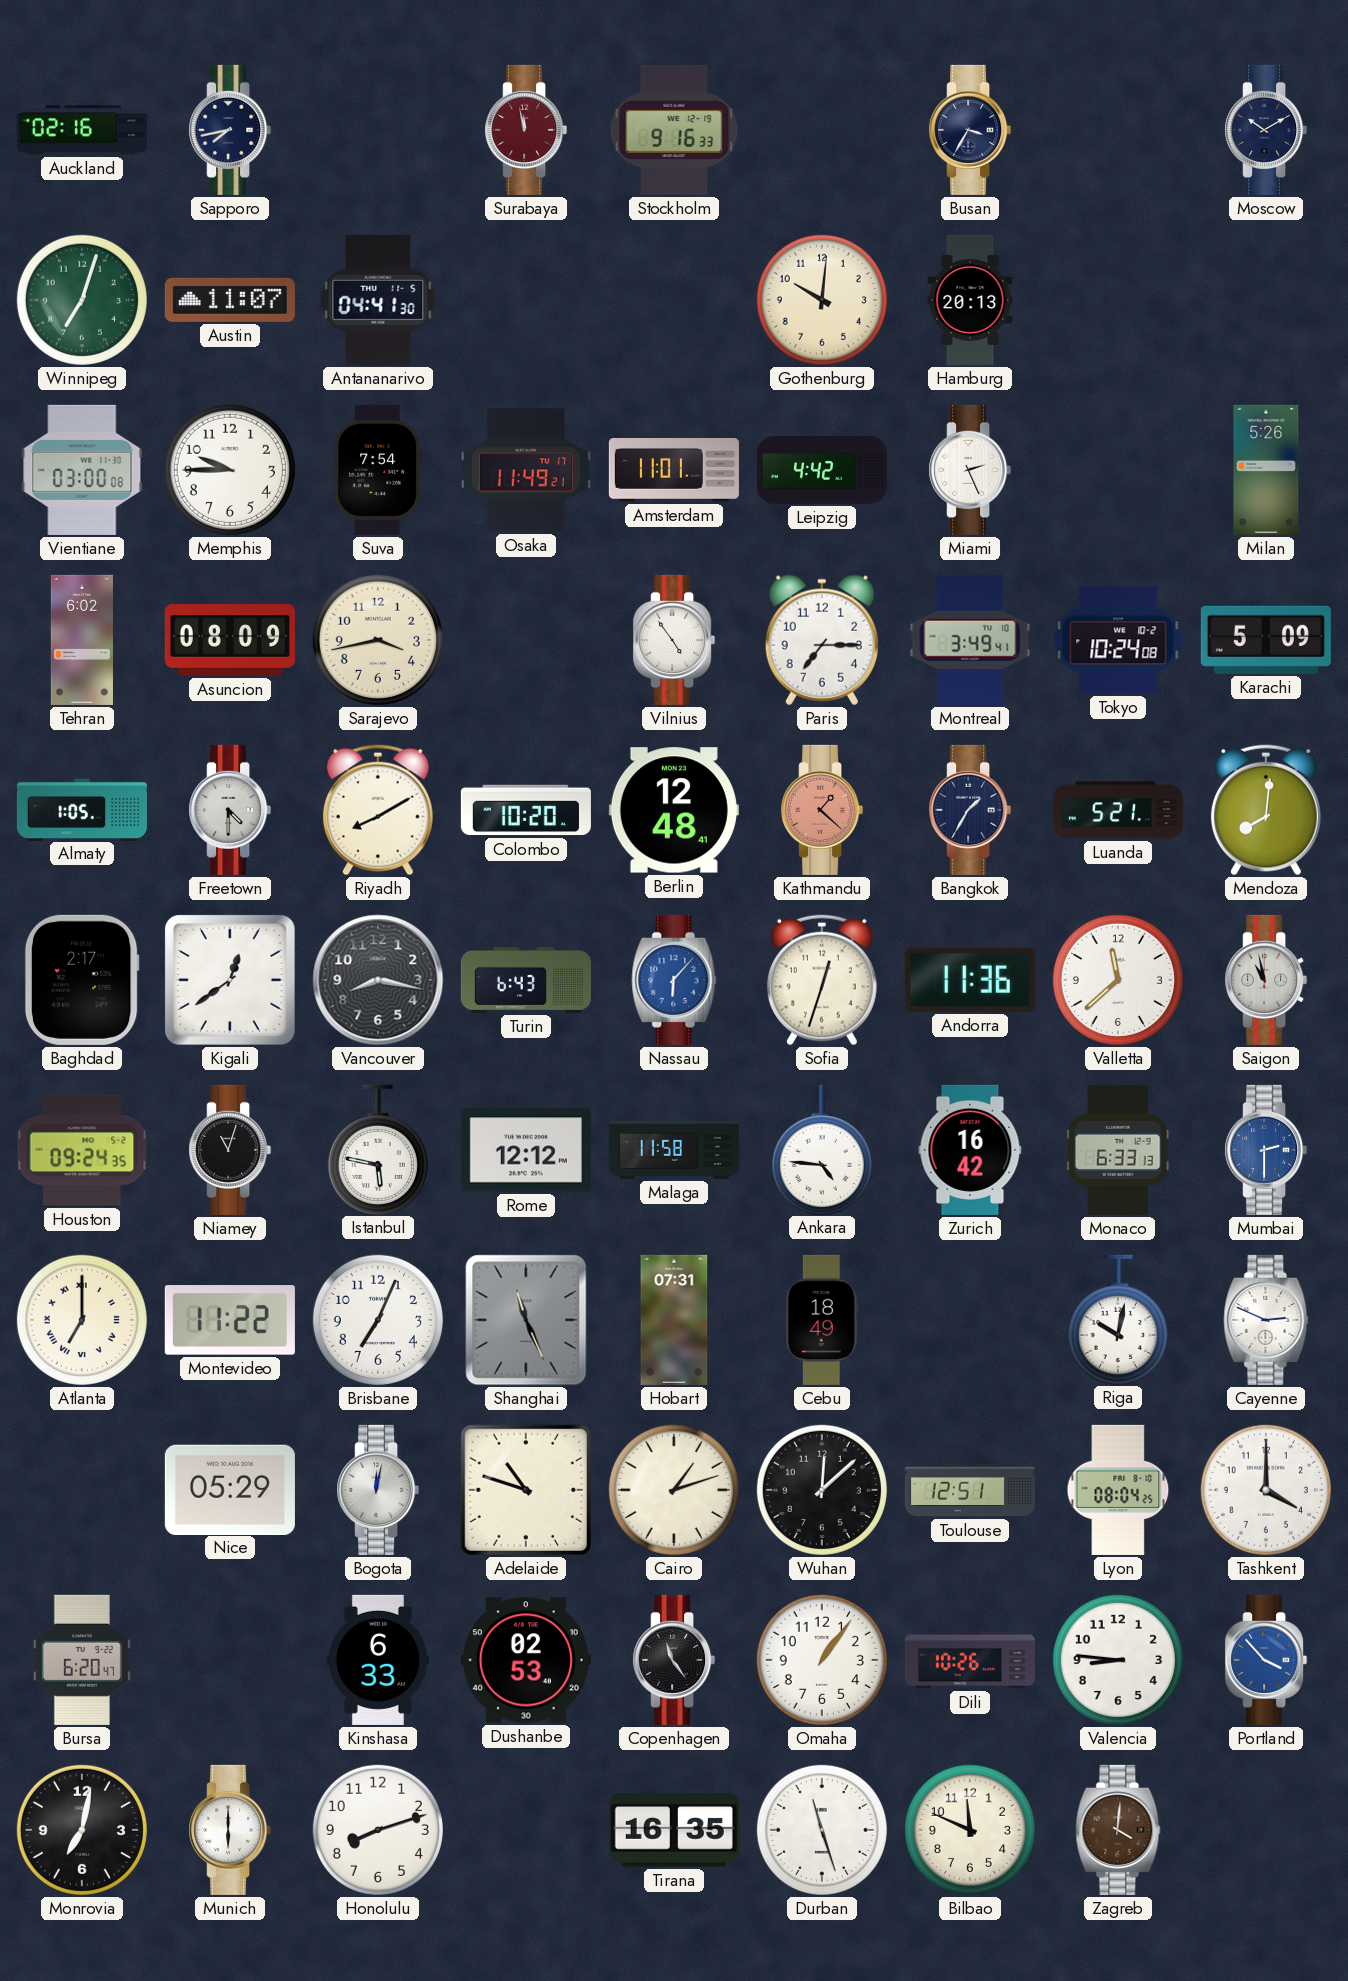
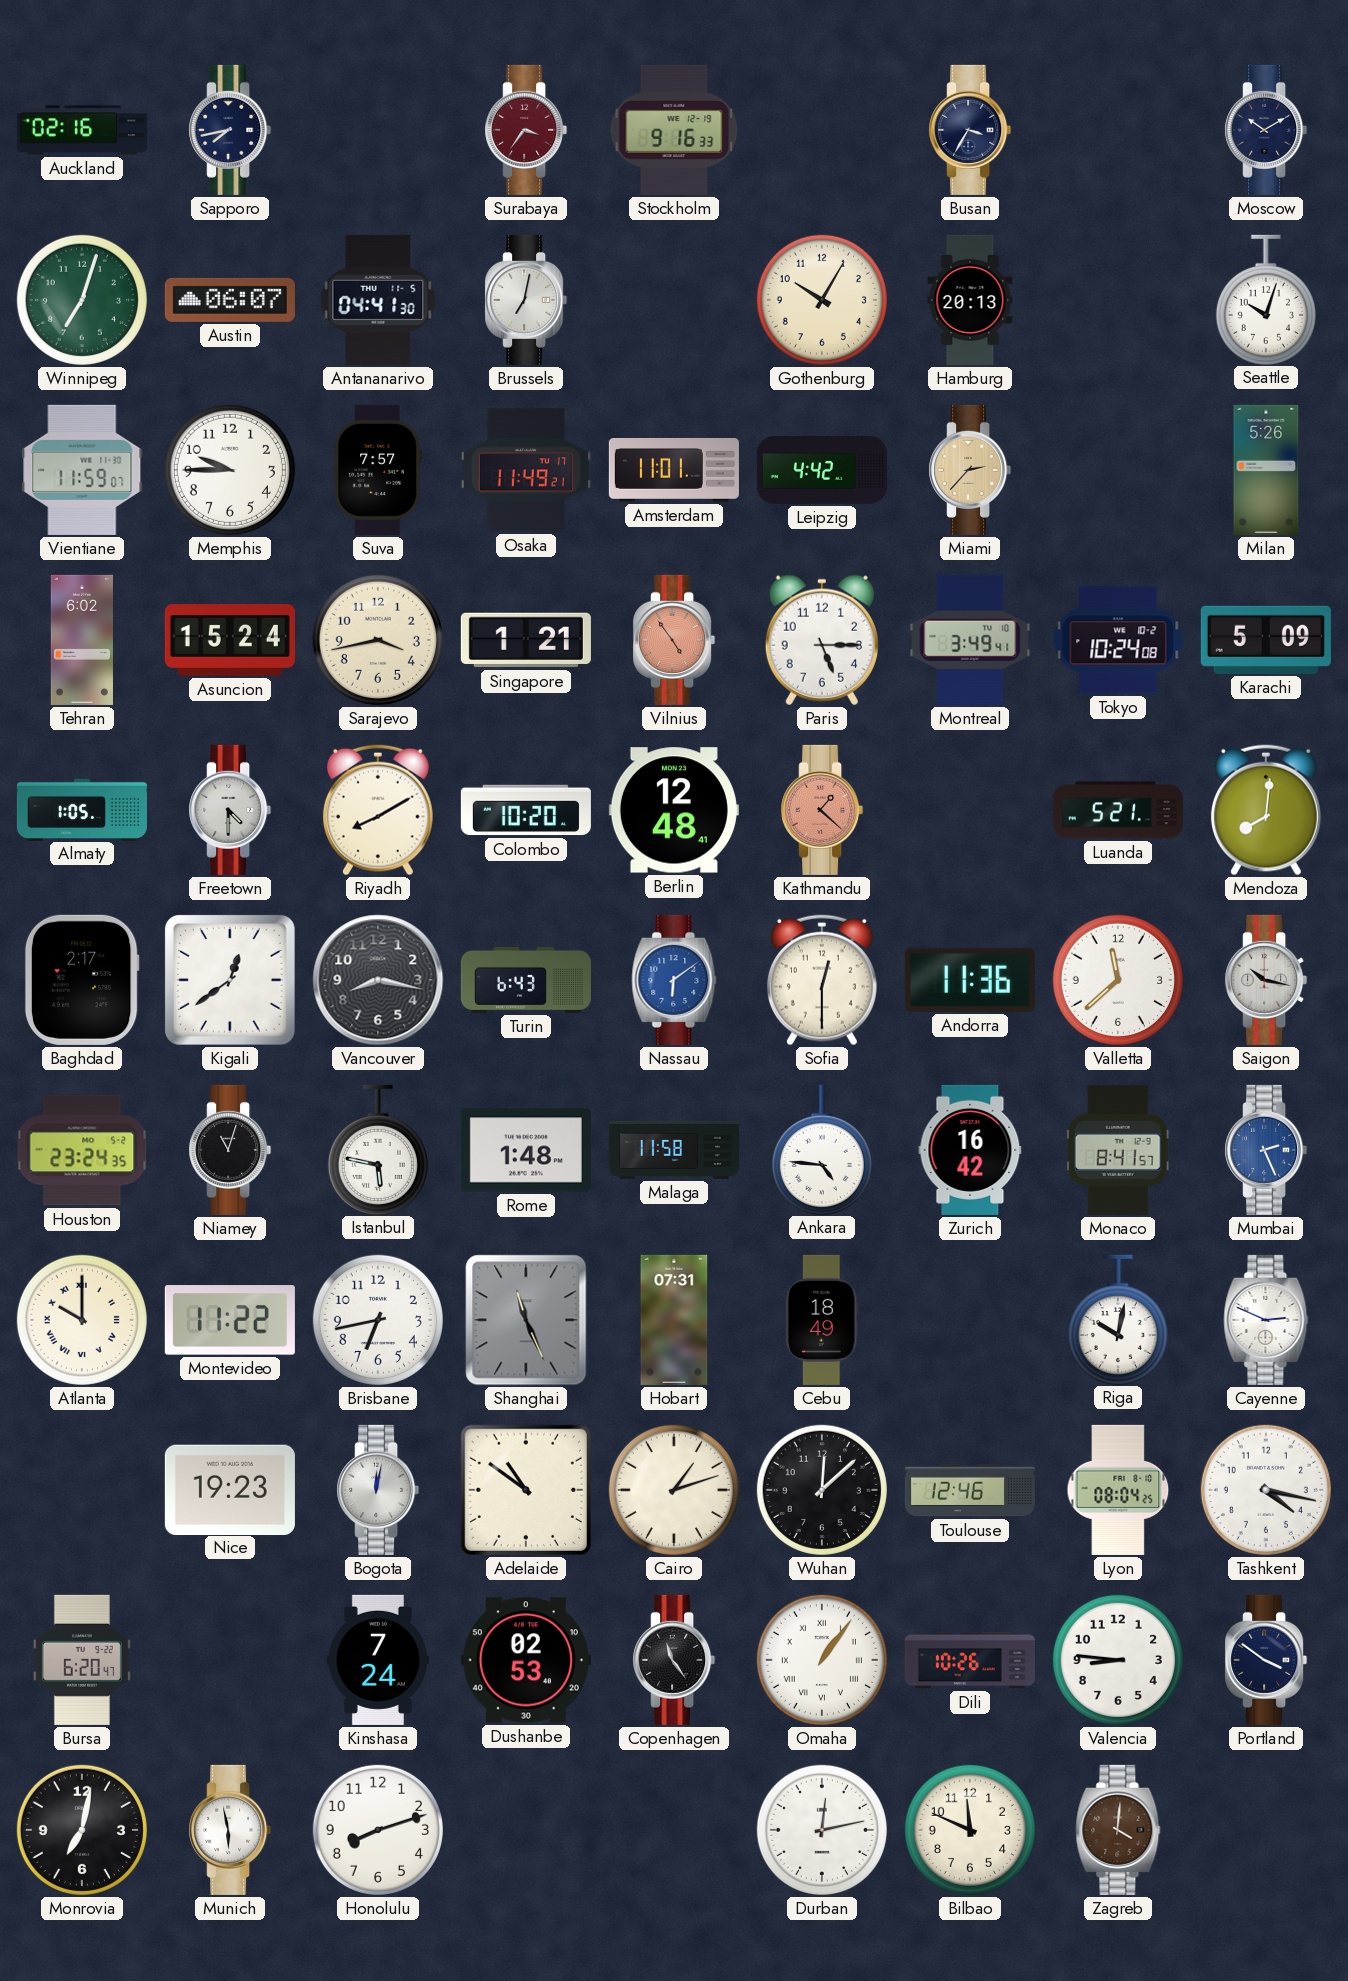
Surabaya: 11:58 -> 3:36 (526, 130)
Austin: 11:07 -> 06:07 (230, 300)
Brussels: none -> 7:02 (526, 300)
Gothenburg: 10:01 -> 10:05 (822, 300)
Seattle: none -> 10:03 (1266, 299)
Vientiane: 03:00 -> 11:59 (82, 470)
Suva: 7:54 -> 7:57 (378, 470)
Miami: 2:26 -> 2:37 (970, 470)
Miami dial: white -> champagne (970, 470)
Asuncion: 08:09 -> 15:24 (230, 640)
Singapore: none -> 1:21 (526, 640)
Vilnius dial: white -> salmon (674, 640)
Paris: 7:15 -> 5:15 (822, 640)
Bangkok: 1:35 -> none (970, 810)
Nassau: 6:07 -> 6:09 (674, 980)
Sofia: 12:33 -> 12:30 (822, 980)
Saigon: 10:58 -> 10:17 (1266, 980)
Houston: 09:24 -> 23:24 (82, 1150)
Rome: 12:12 -> 1:48 (526, 1150)
Monaco: 6:33 -> 8:41 (1118, 1150)
Mumbai: 2:30 -> 2:26 (1266, 1150)
Atlanta: 7:00 -> 10:00 (82, 1320)
Brisbane: 7:04 -> 6:43 (378, 1320)
Nice: 05:29 -> 19:23 (230, 1489)
Adelaide: 10:48 -> 10:51 (526, 1490)
Toulouse: 12:51 -> 12:46 (970, 1490)
Tashkent: 4:00 -> 4:17 (1266, 1490)
Kinshasa: 6:33 -> 7:24 (378, 1660)
Omaha numerals: Arabic -> Roman (822, 1660)
Portland: 3:53 -> 3:51 (1266, 1660)
Portland dial: blue -> navy (1266, 1660)
Munich: 6:00 -> 5:58 (230, 1830)
Tirana: 16:35 -> none (674, 1830)
Durban: 11:27 -> 12:13 (822, 1830)
